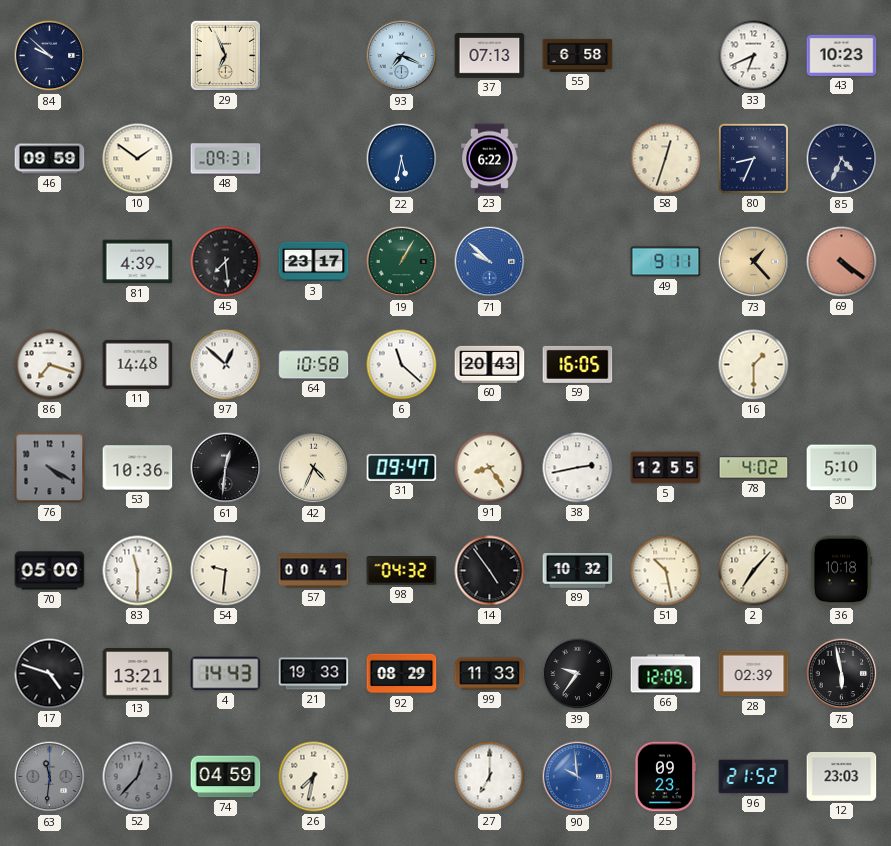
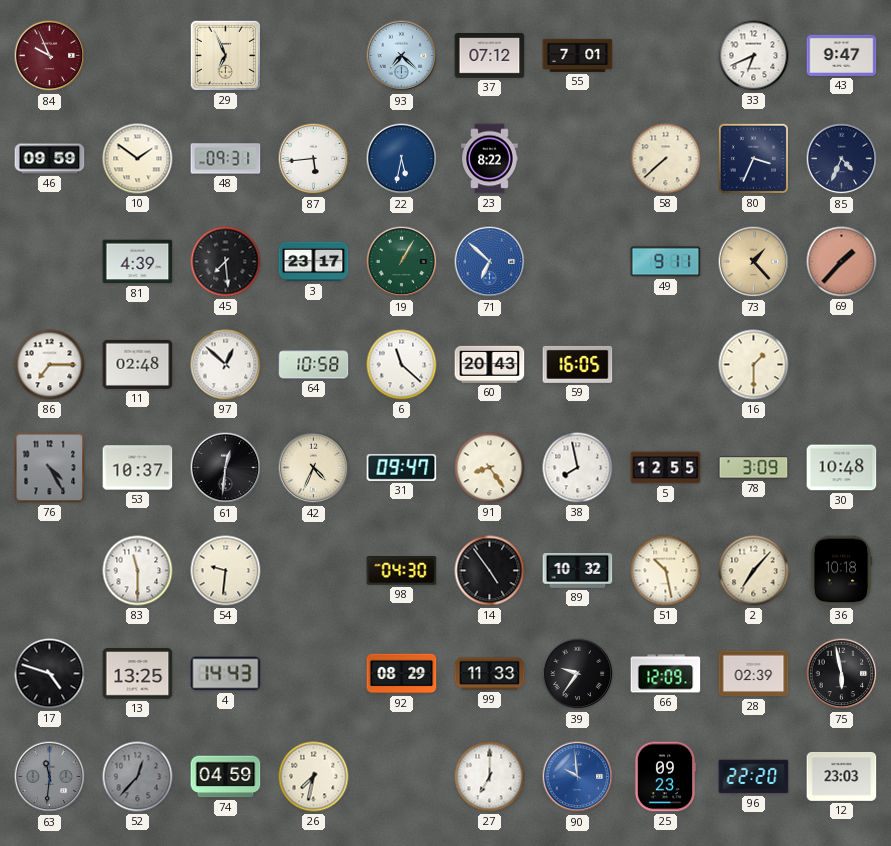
84: 9:52 -> 9:56 (50, 56)
84 dial: navy -> burgundy (50, 56)
93: 7:19 -> 7:22 (402, 56)
37: 07:13 -> 07:12 (490, 56)
55: 6:58 -> 7:01 (578, 55)
43: 10:23 -> 9:47 (842, 55)
87: none -> 5:44 (314, 159)
23: 6:22 -> 8:22 (490, 159)
58: 12:33 -> 7:38 (666, 159)
80: 8:34 -> 3:34 (753, 158)
71: 9:52 -> 6:52 (490, 262)
69: 4:21 -> 1:37 (842, 262)
86: 7:18 -> 7:15 (50, 365)
11: 14:48 -> 02:48 (138, 364)
76: 4:20 -> 4:25 (50, 468)
53: 10:36 -> 10:37 (138, 468)
38: 2:43 -> 7:58 (578, 468)
78: 4:02 -> 3:09 (754, 468)
30: 5:10 -> 10:48 (842, 468)
70: 05:00 -> none (50, 571)
57: 00:41 -> none (314, 571)
98: 04:32 -> 04:30 (402, 571)
13: 13:21 -> 13:25 (138, 674)
21: 19:33 -> none (314, 674)
96: 21:52 -> 22:20 (754, 777)
